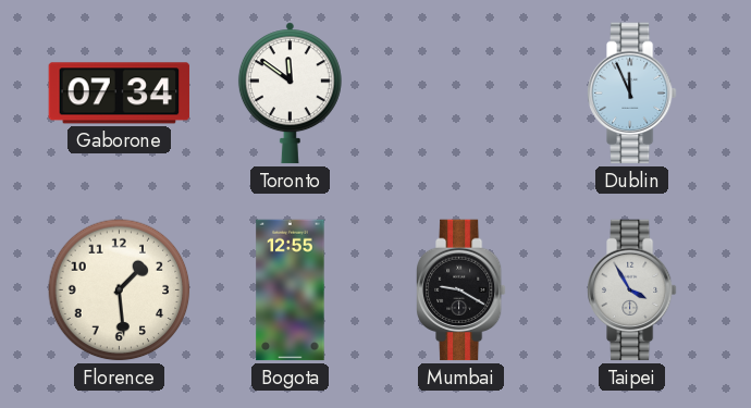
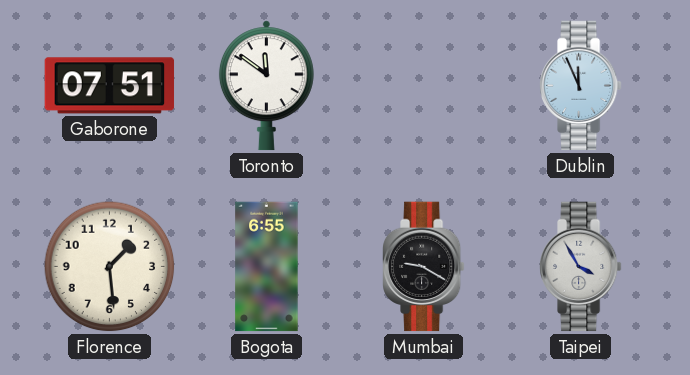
Gaborone: 07:34 -> 07:51 (110, 86)
Bogota: 12:55 -> 6:55 (267, 267)
